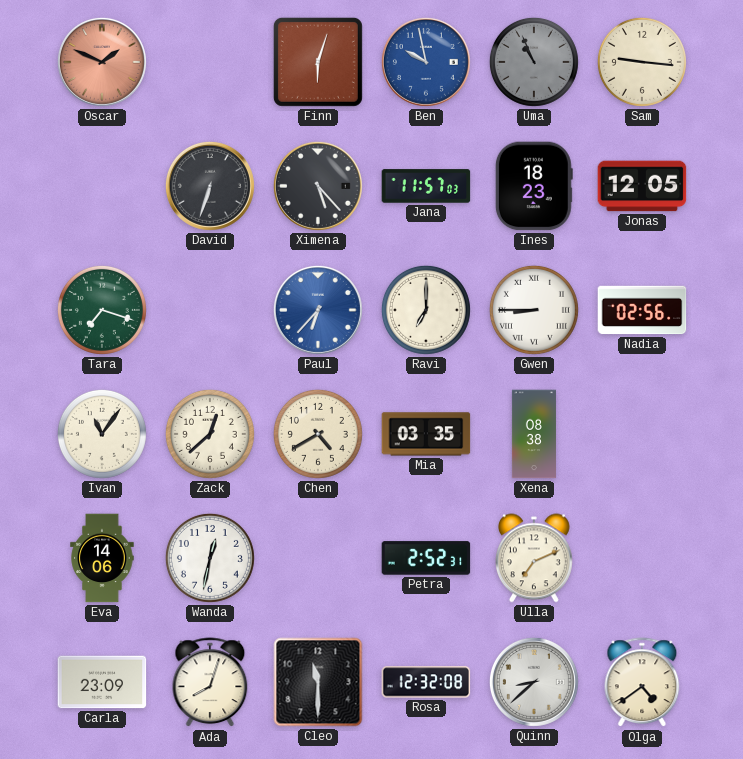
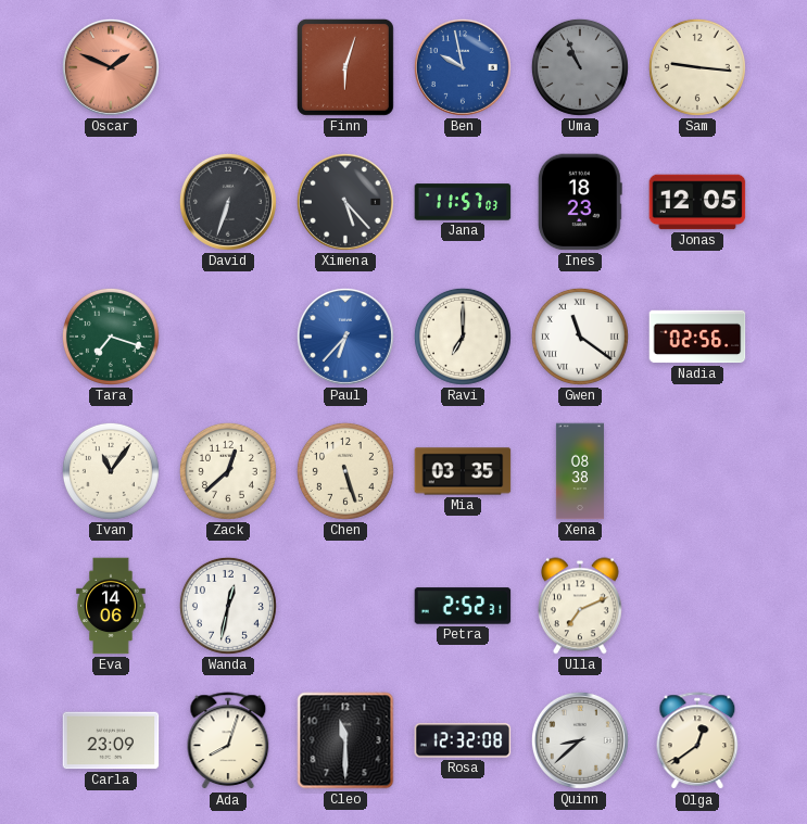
Gwen: 8:45 -> 11:21 (580, 337)
Chen: 4:40 -> 5:27 (345, 471)
Olga: 4:39 -> 12:39 (697, 741)
